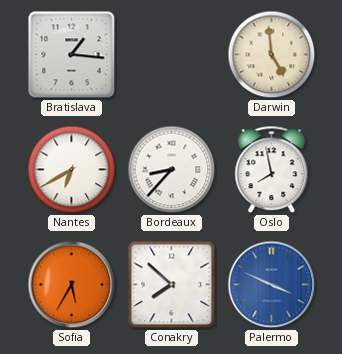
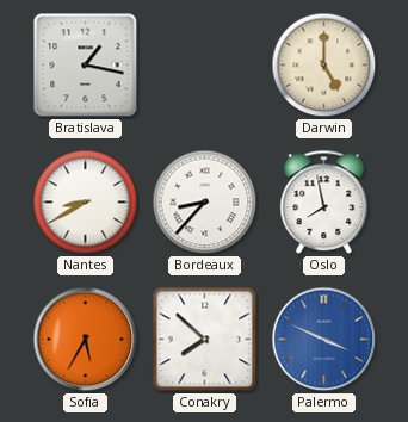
Bratislava: 1:16 -> 1:17 (86, 66)
Darwin: 4:59 -> 5:00 (324, 66)
Nantes: 6:40 -> 8:40 (86, 203)
